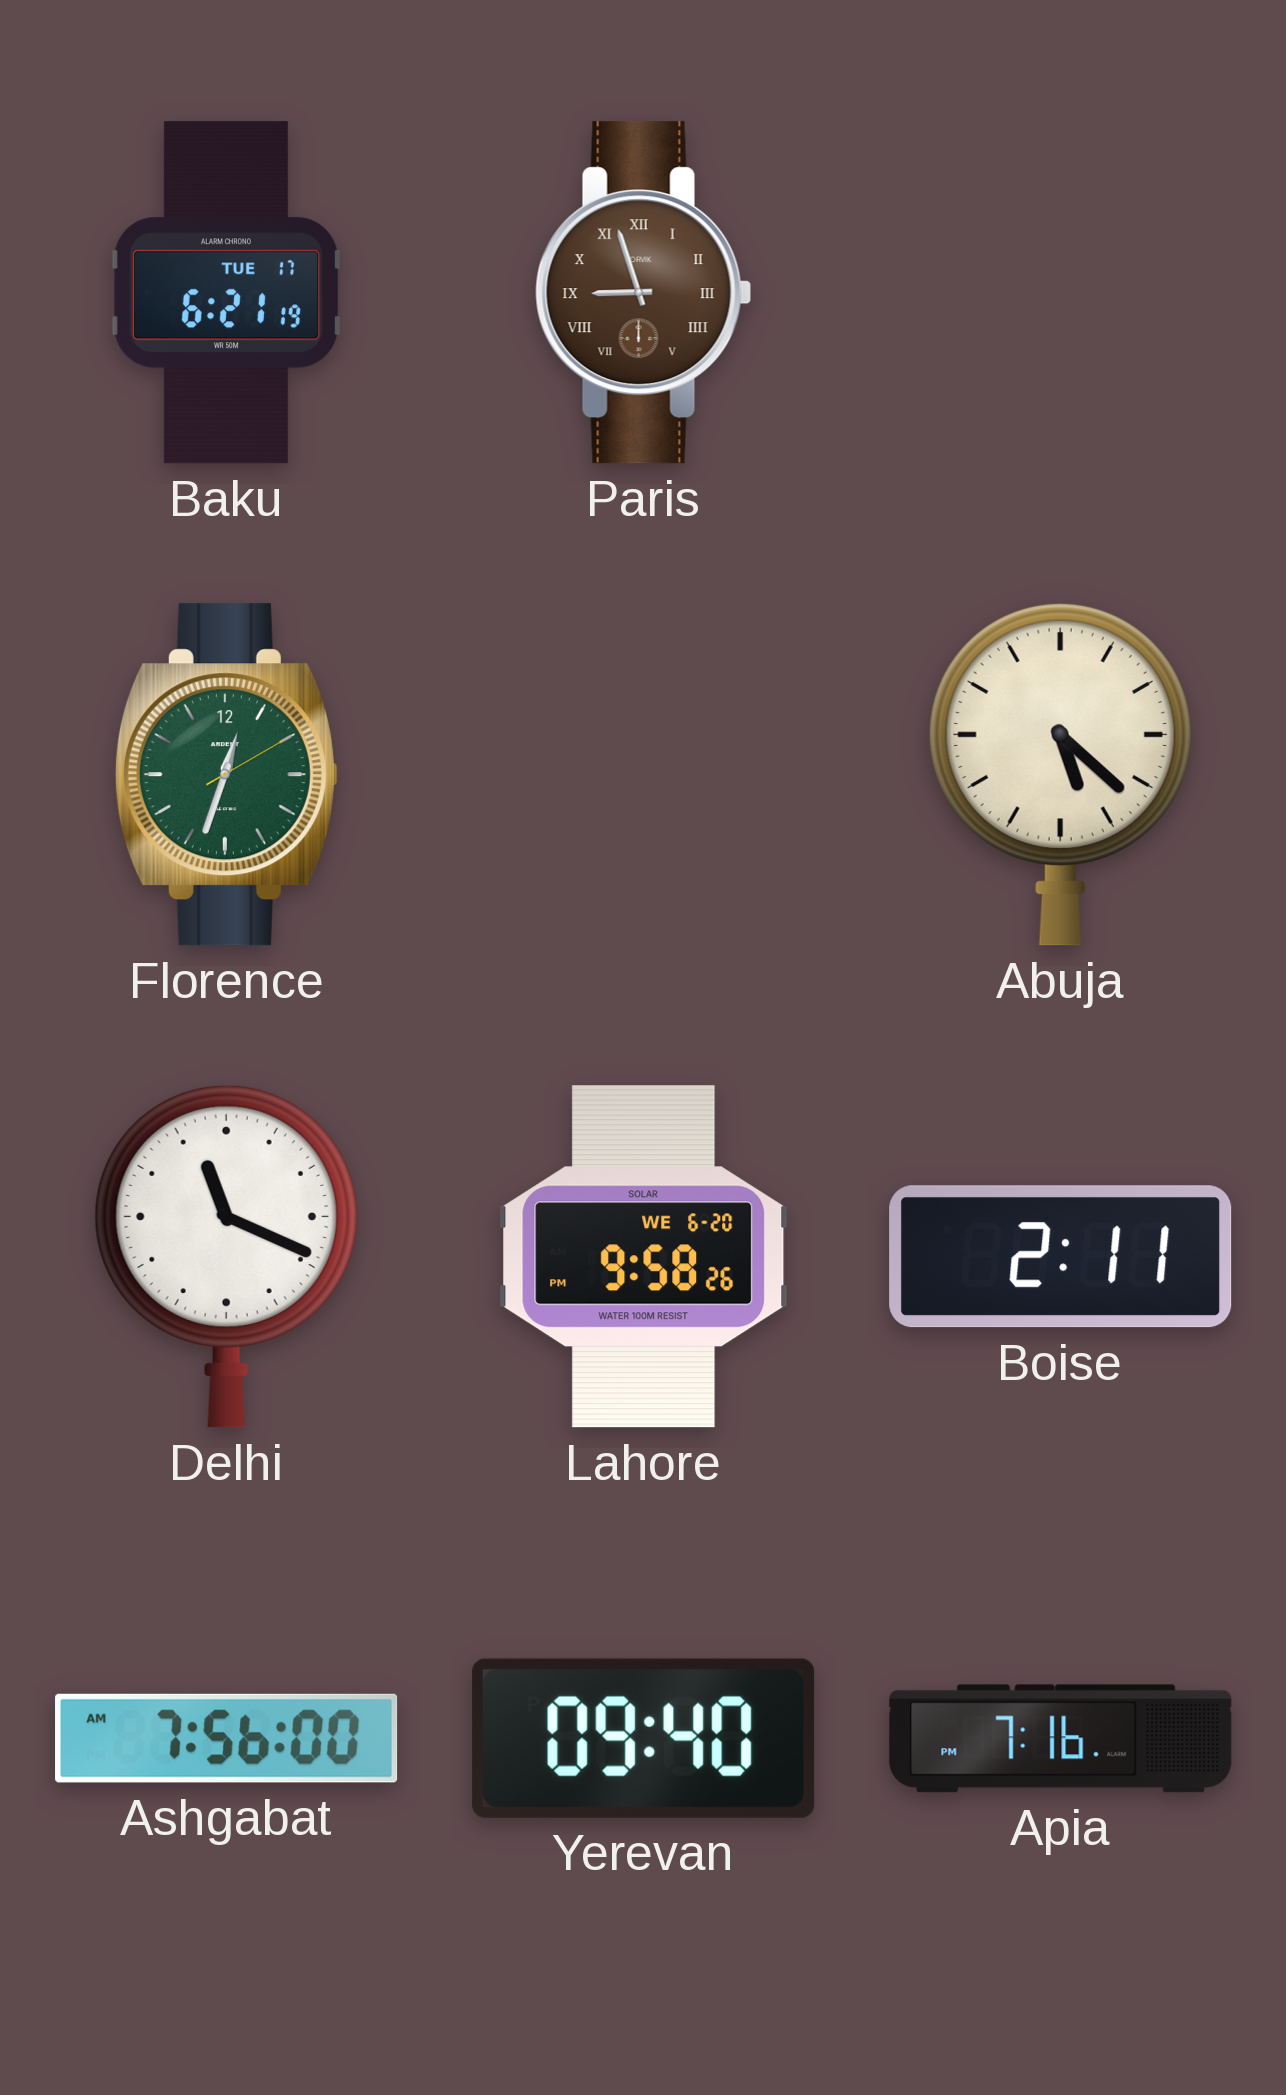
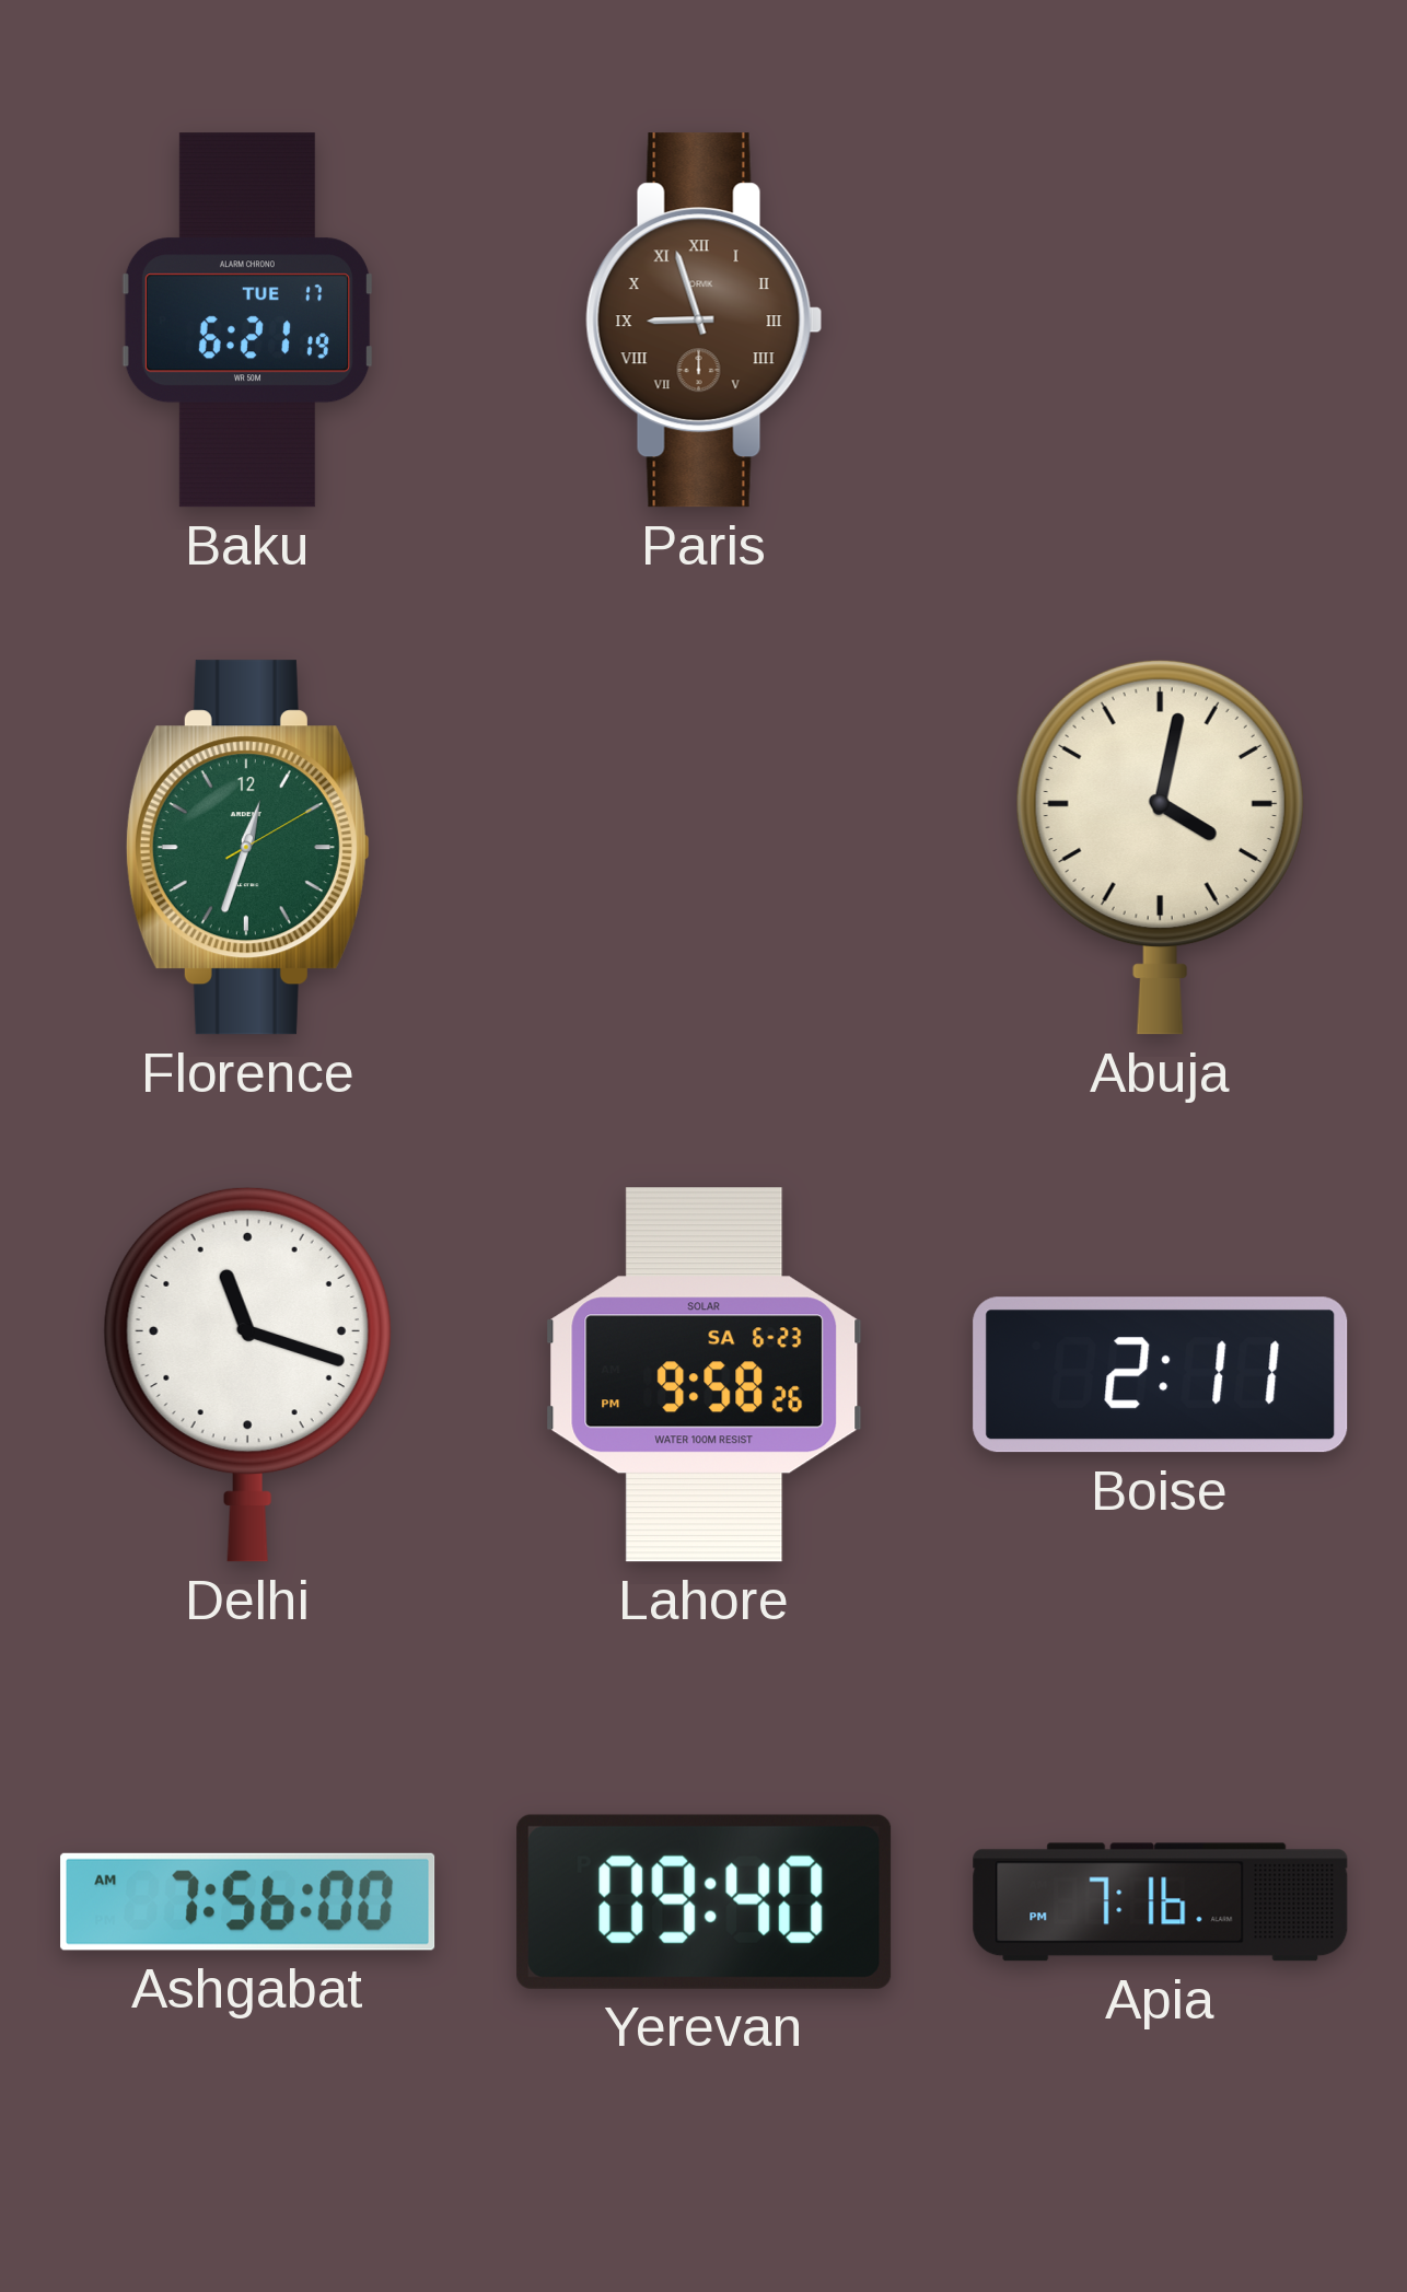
Abuja: 5:22 -> 4:02 (1160, 847)
Delhi: 11:19 -> 11:18 (247, 1374)
Lahore date: WE 6-20 -> SA 6-23 (705, 1375)
